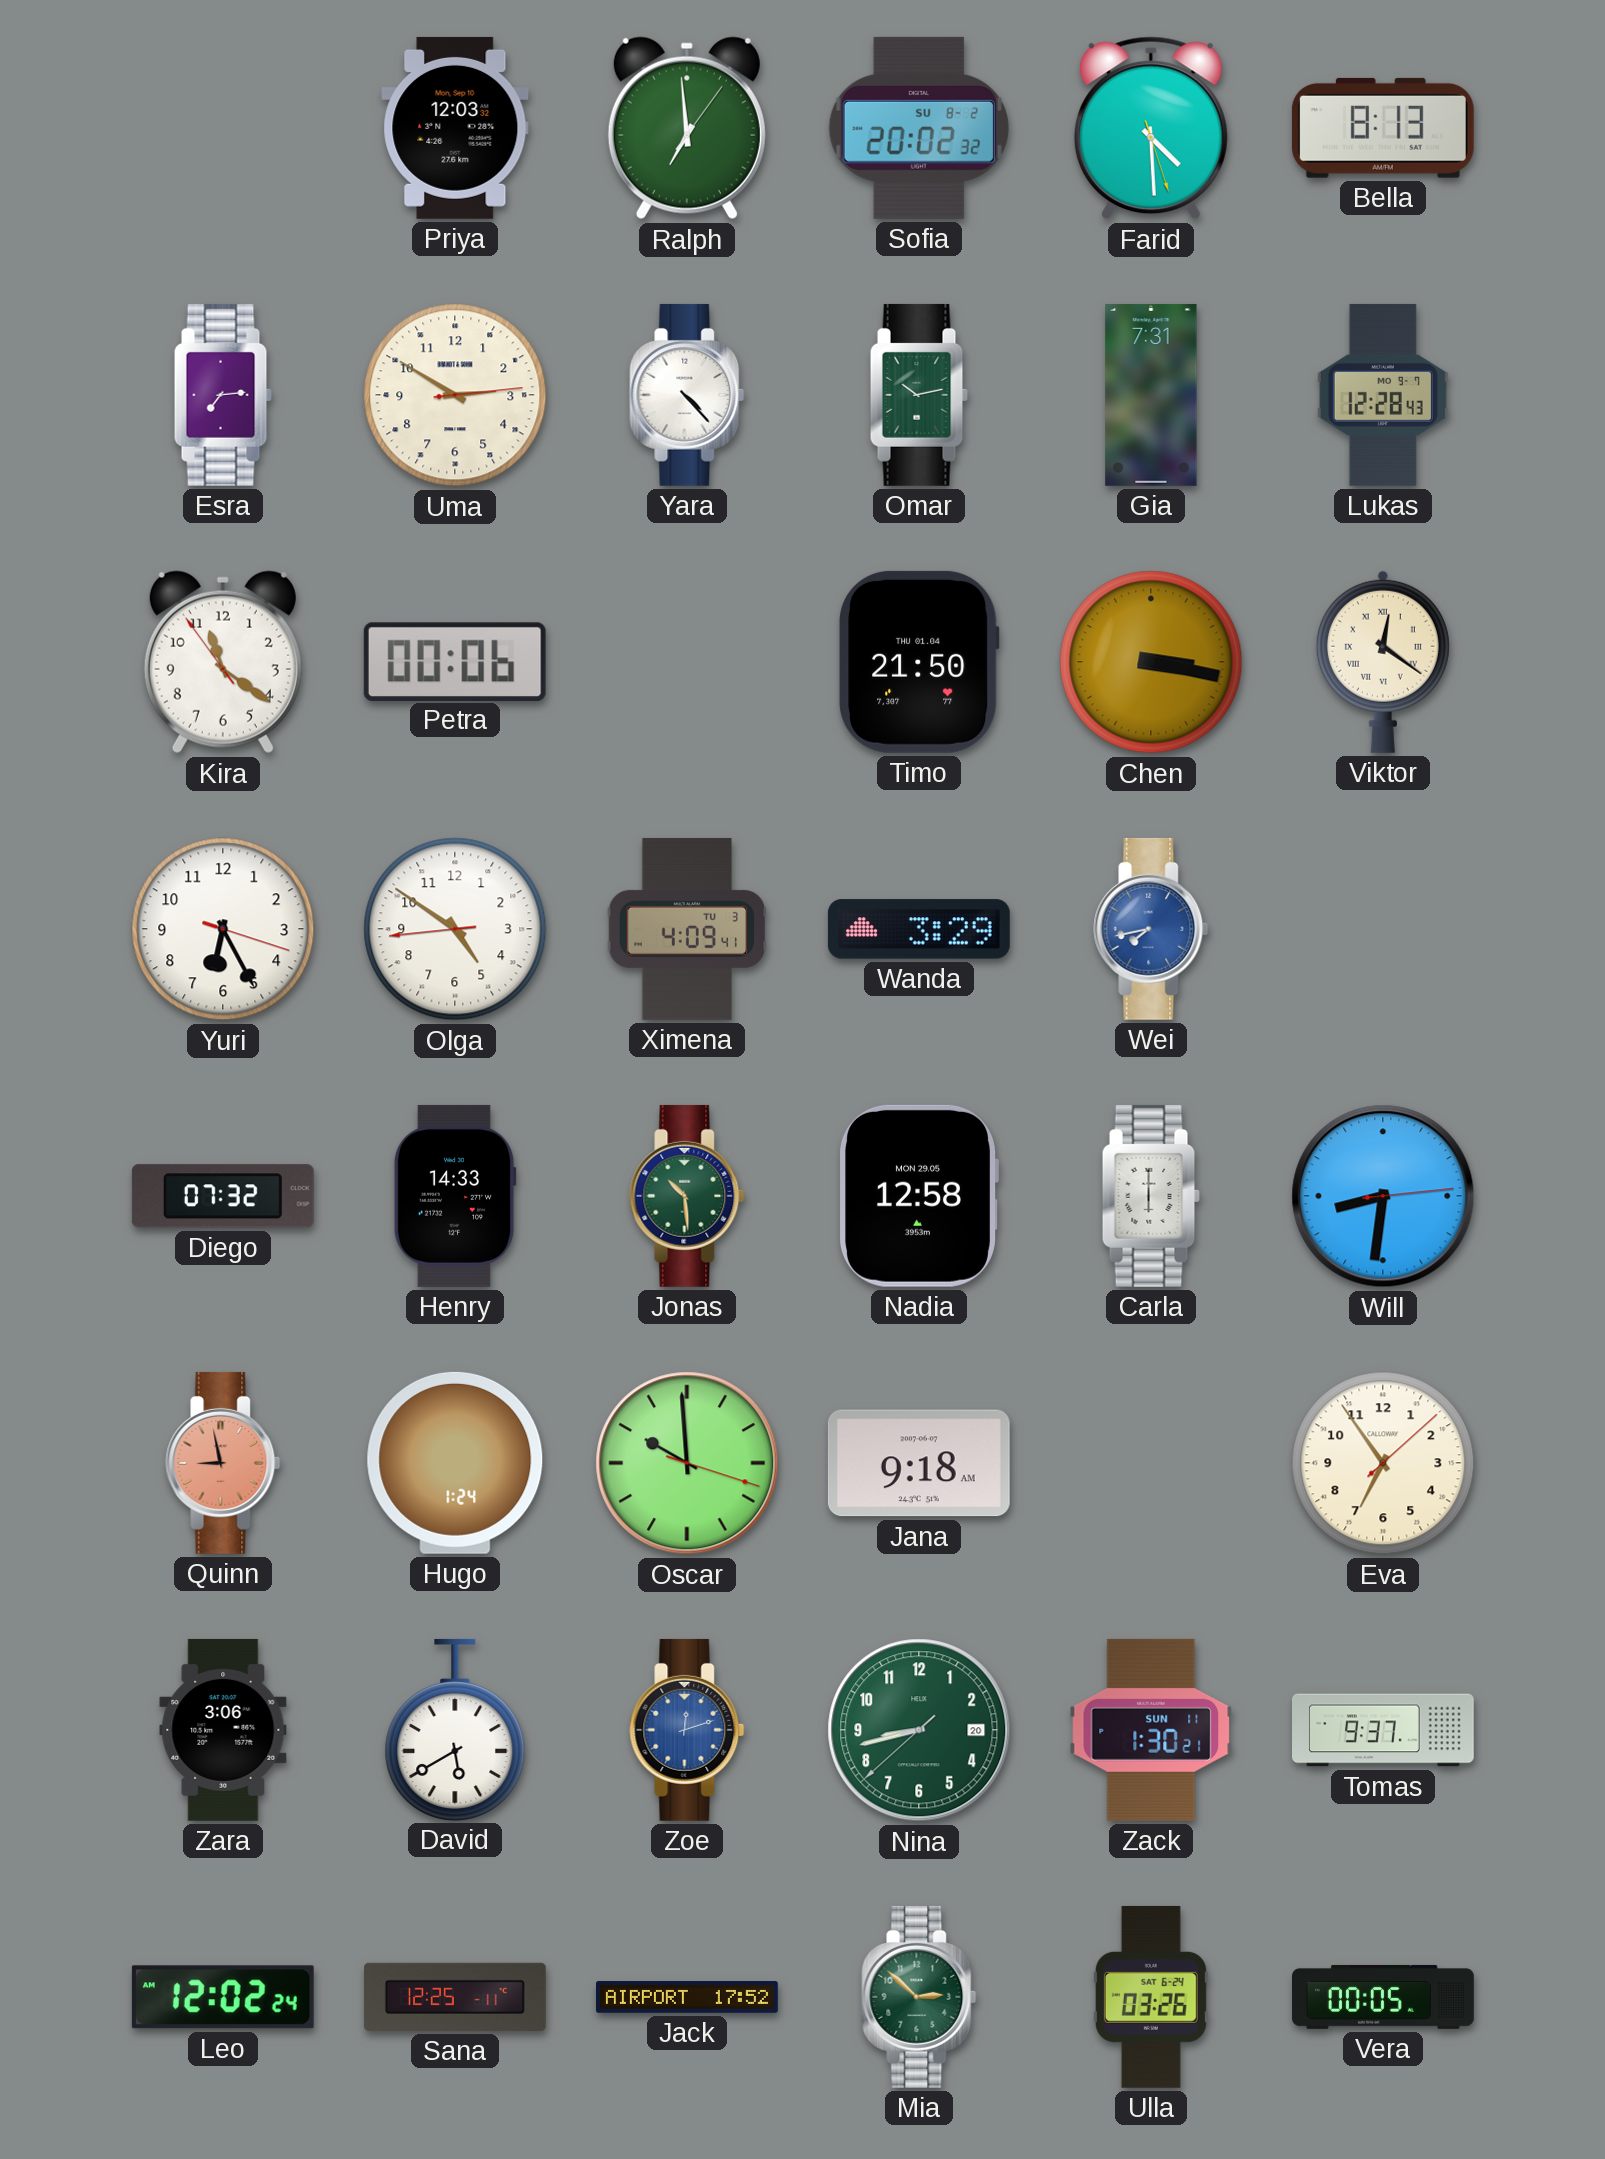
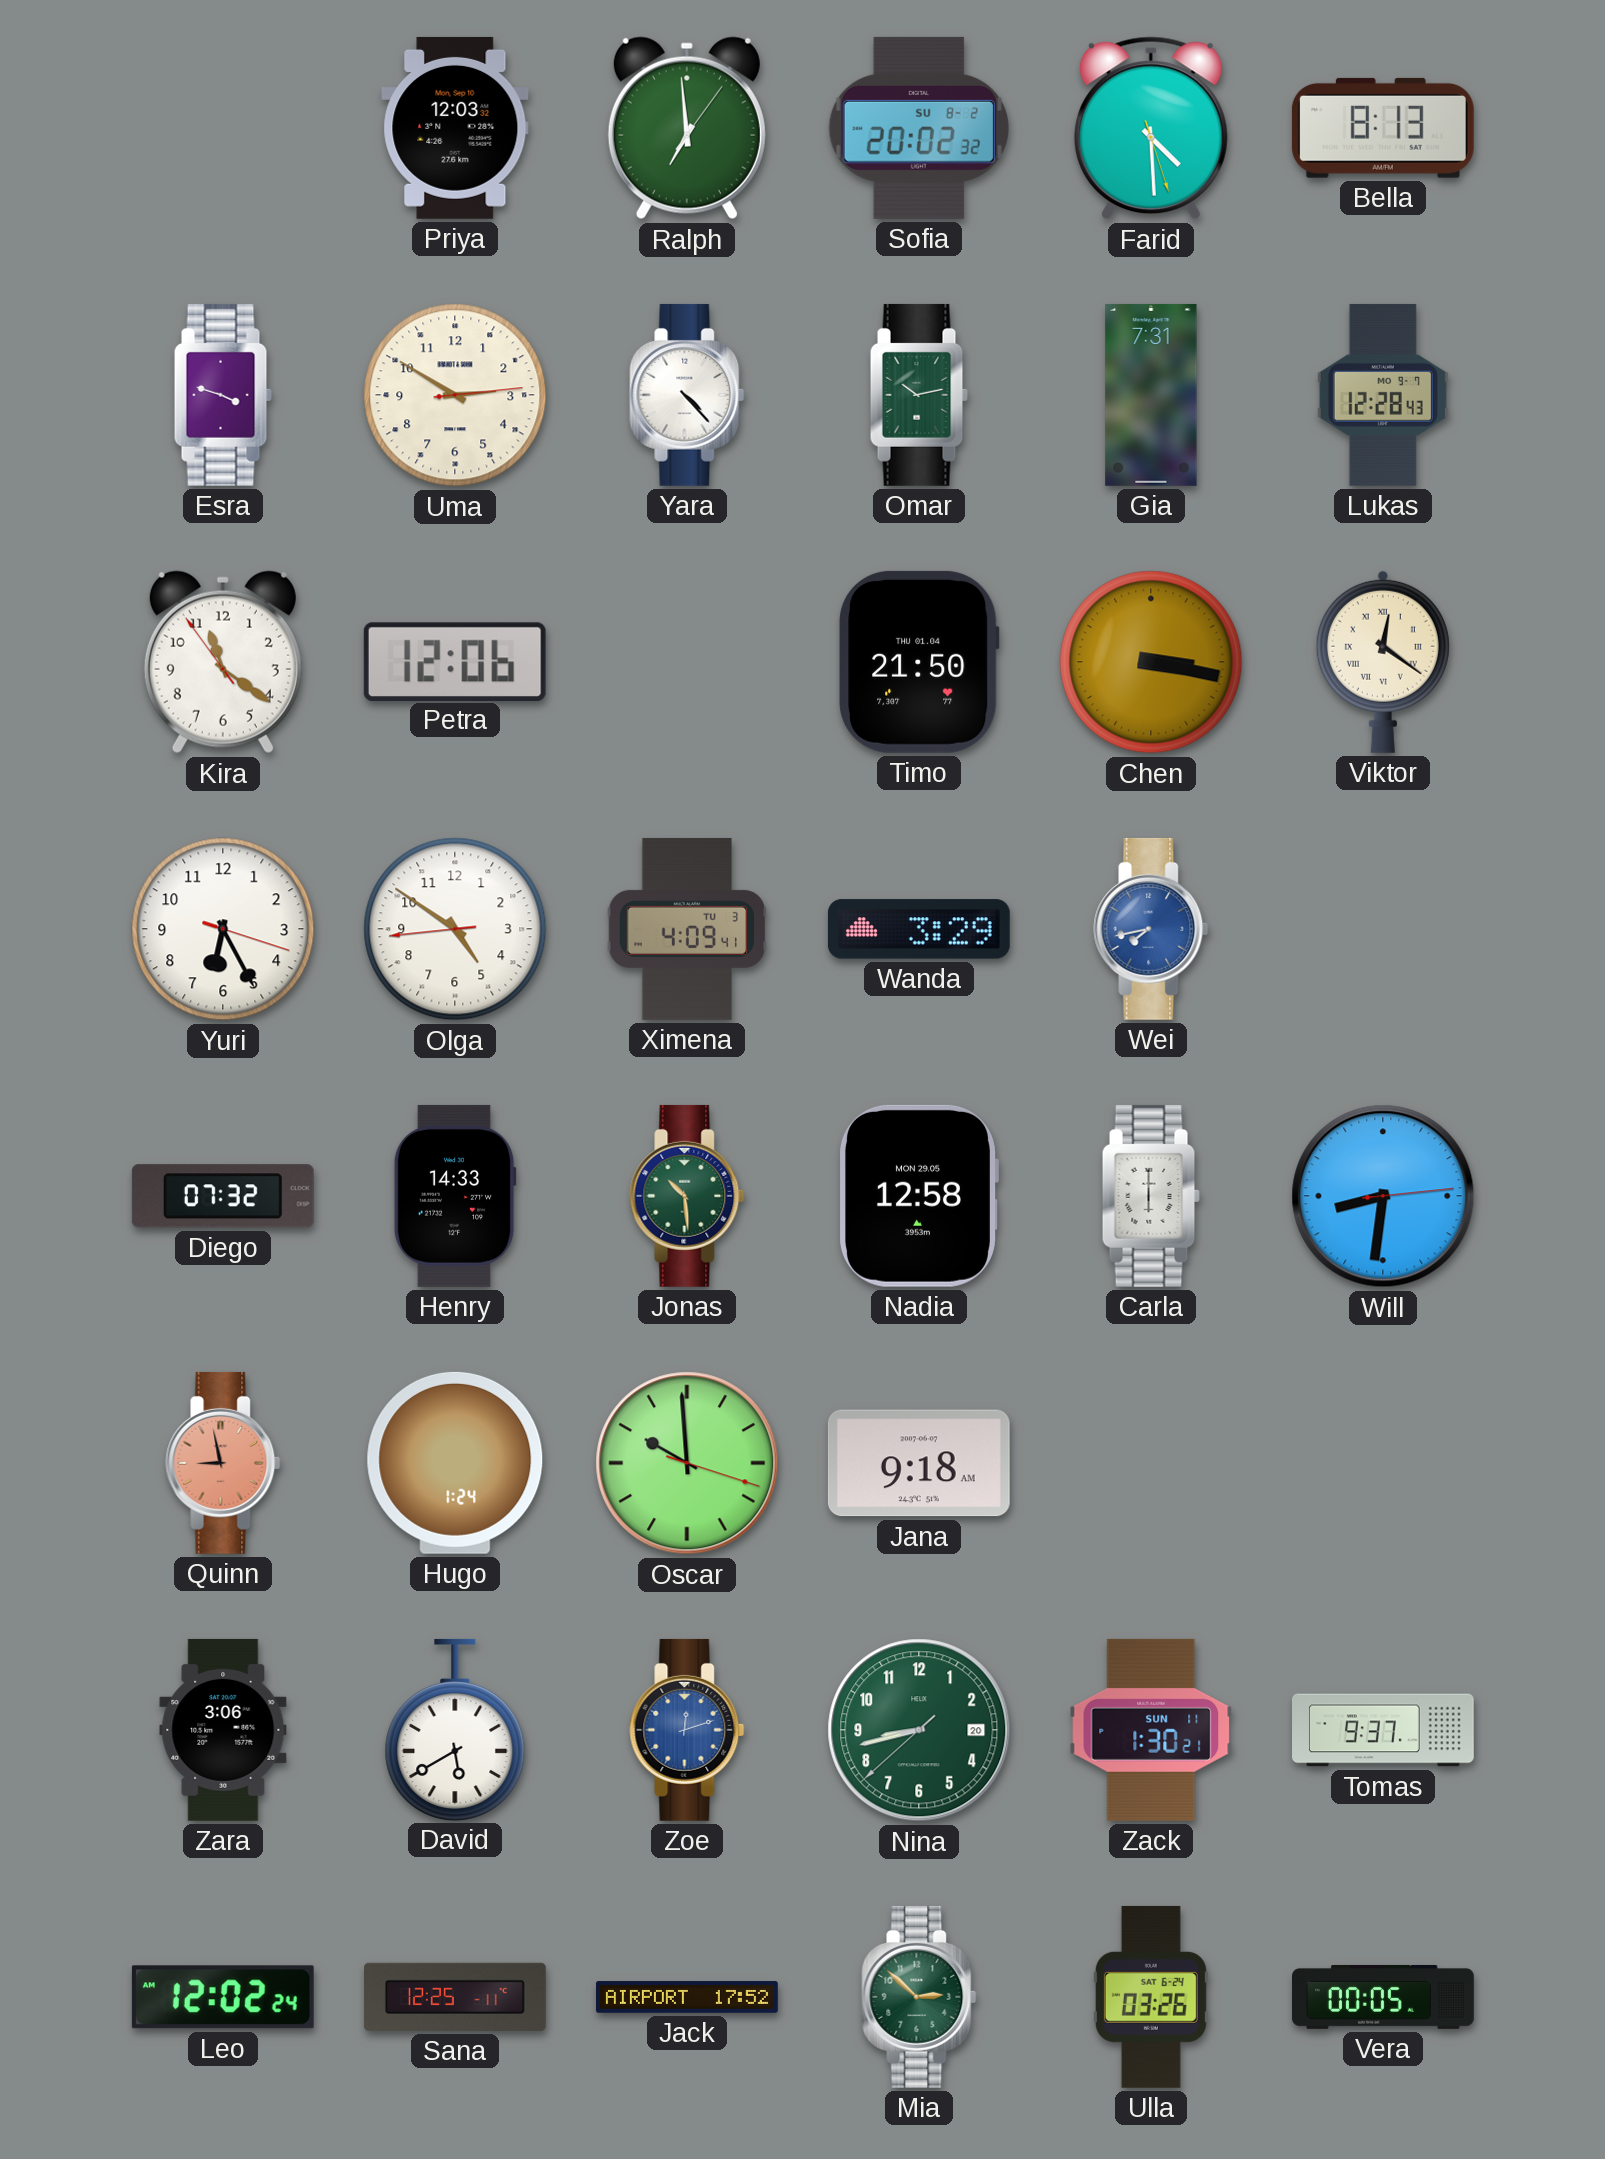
Esra: 7:14 -> 3:48 (223, 395)
Petra: 00:06 -> 12:06 (455, 661)
Eva: 6:54 -> none (1383, 1463)
